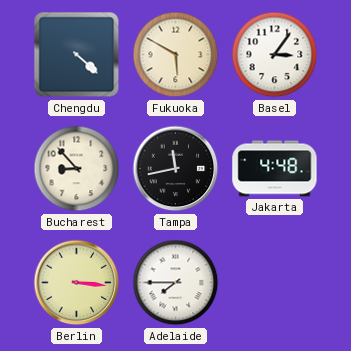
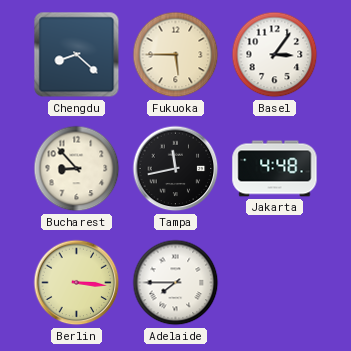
Chengdu: 4:22 -> 8:22 (77, 55)
Fukuoka: 5:50 -> 5:45 (176, 55)
